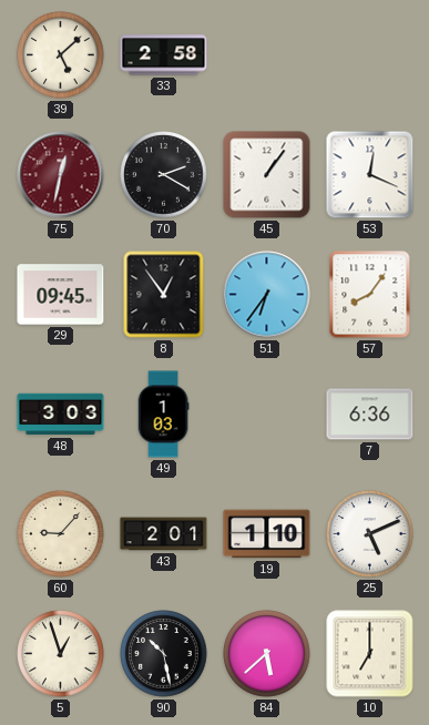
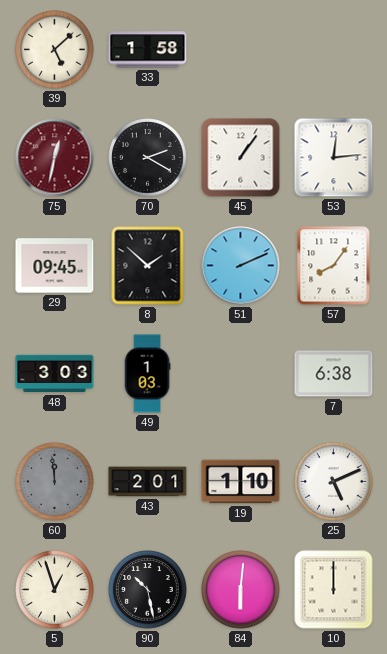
33: 2:58 -> 1:58 (148, 50)
53: 12:19 -> 12:14 (334, 158)
8: 12:54 -> 1:52 (148, 266)
51: 6:36 -> 2:11 (241, 266)
7: 6:36 -> 6:38 (334, 374)
60: 9:07 -> 11:59 (55, 482)
60 dial: cream -> grey (55, 482)
84: 5:38 -> 6:01 (241, 590)
10: 7:00 -> 12:00 (334, 590)
